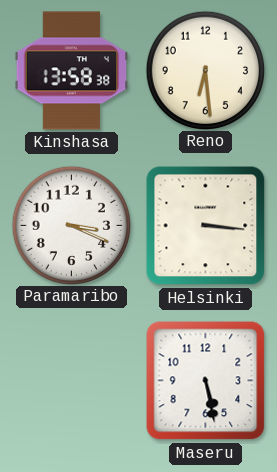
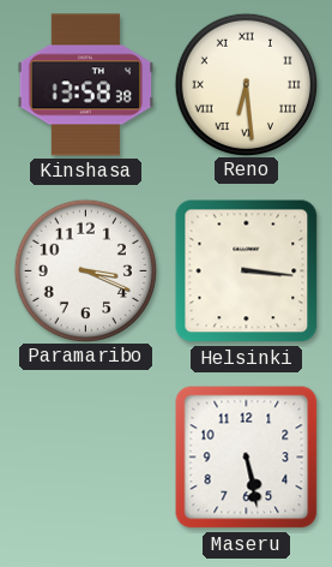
Reno numerals: Arabic -> Roman (246, 84)
